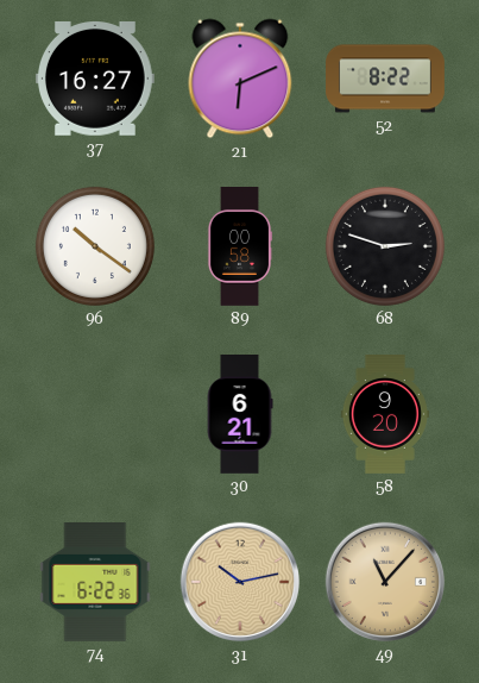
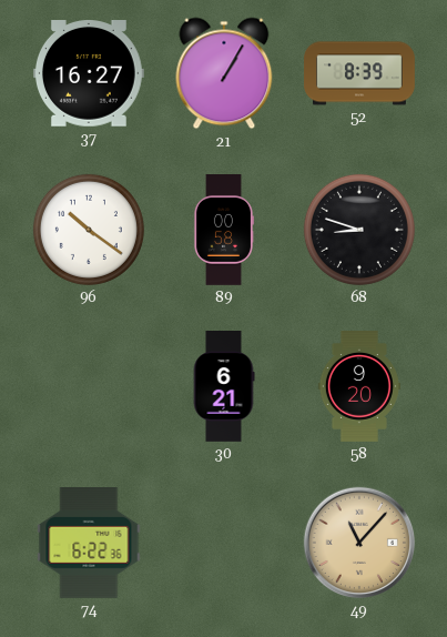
21: 6:11 -> 1:05 (224, 73)
52: 8:22 -> 8:39 (359, 73)
68: 2:48 -> 8:48 (359, 230)
31: 10:13 -> none (240, 582)
